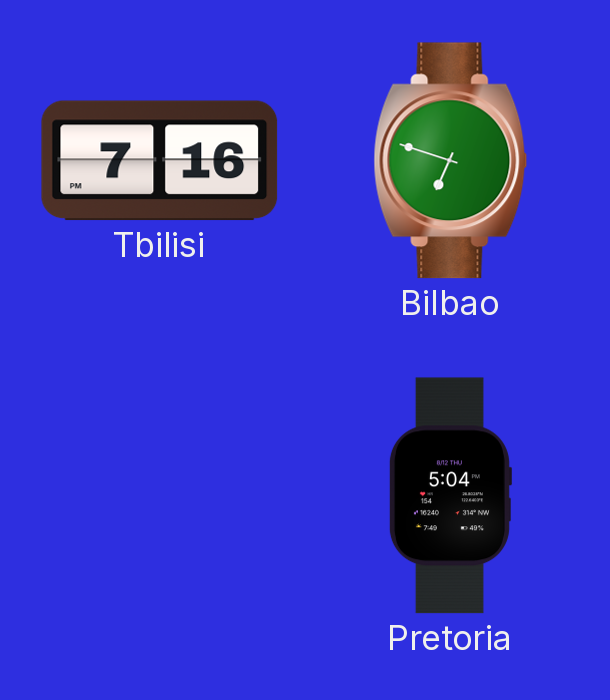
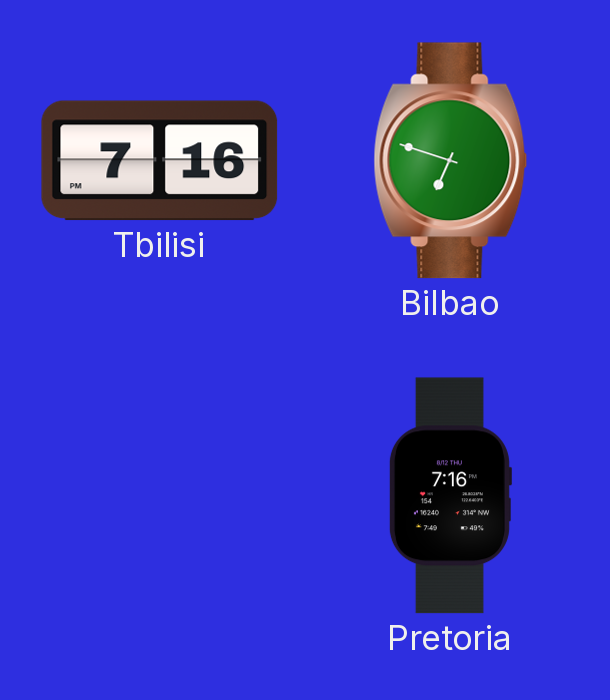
Pretoria: 5:04 -> 7:16 (450, 496)
